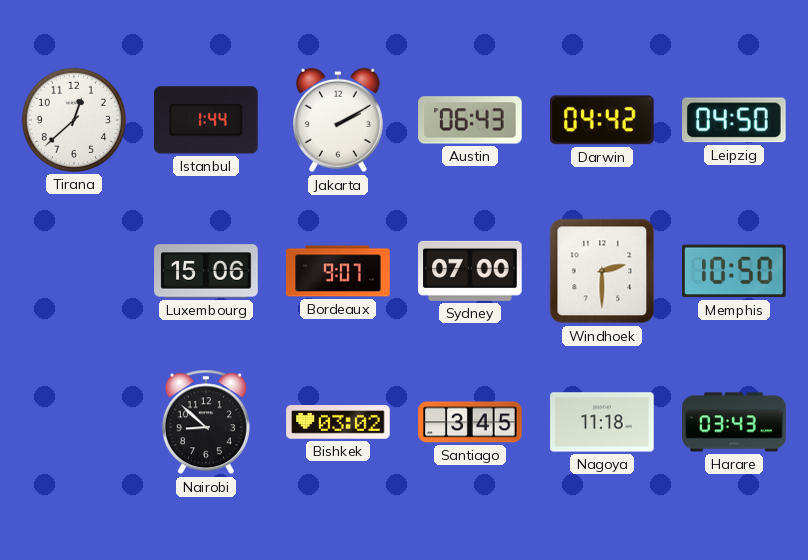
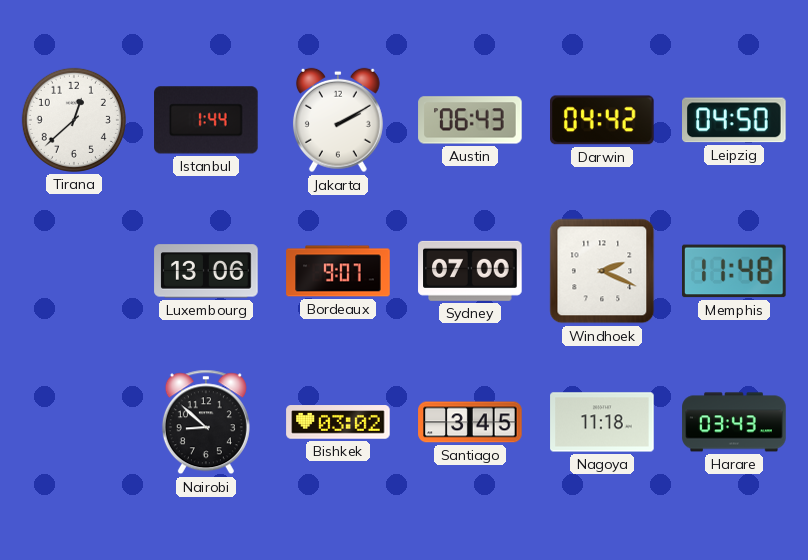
Luxembourg: 15:06 -> 13:06 (206, 271)
Windhoek: 2:30 -> 2:19 (602, 271)
Memphis: 10:50 -> 11:48 (735, 271)
